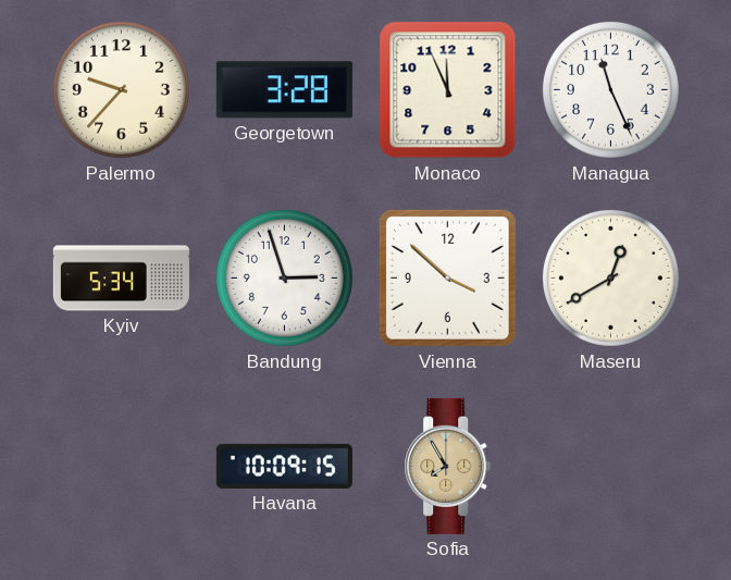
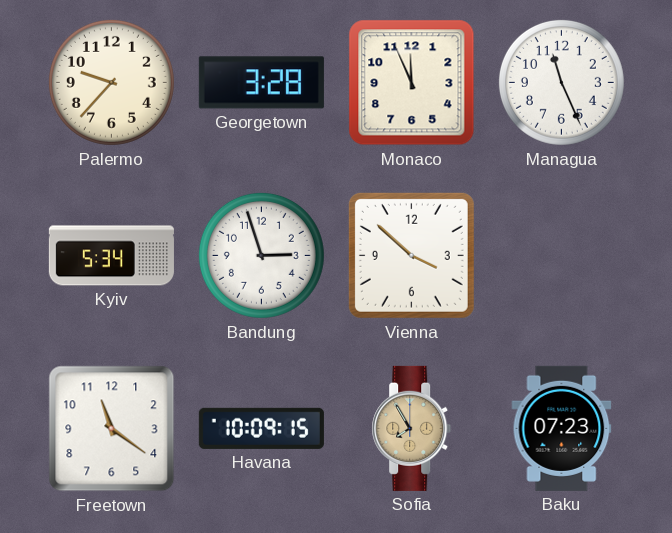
Maseru: 12:40 -> none (610, 277)
Freetown: none -> 11:21 (112, 429)
Baku: none -> 07:23 (562, 428)
